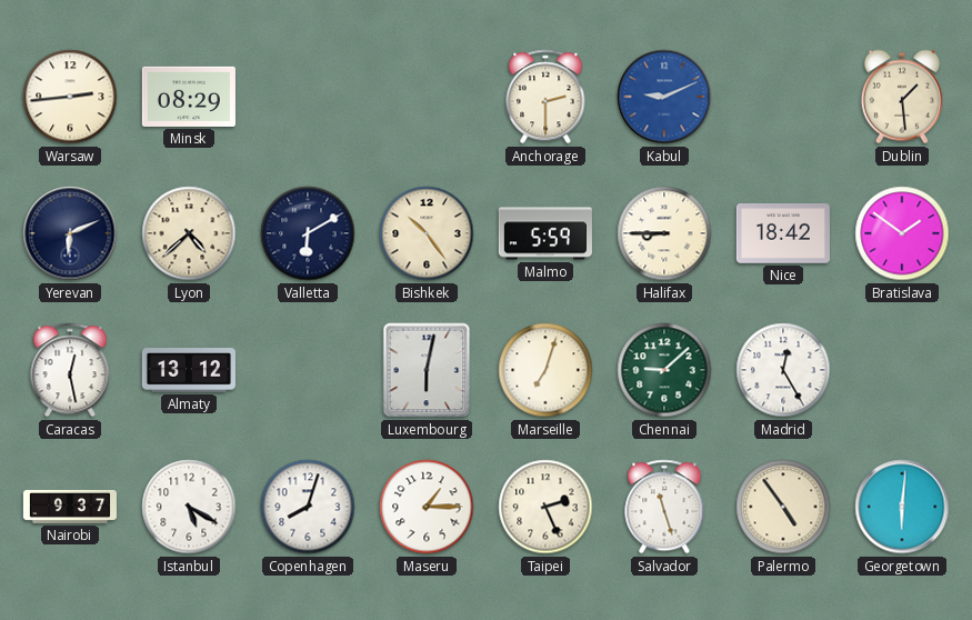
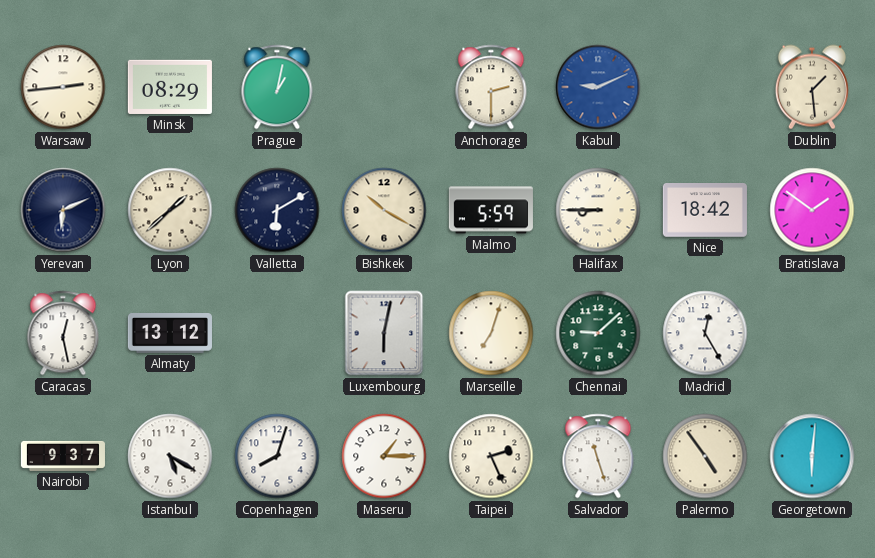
Prague: none -> 1:02 (277, 87)
Lyon: 4:38 -> 1:38 (170, 210)
Bishkek: 10:24 -> 10:20 (384, 210)
